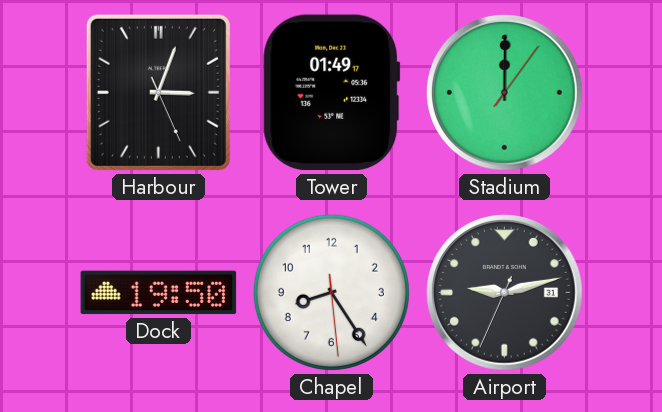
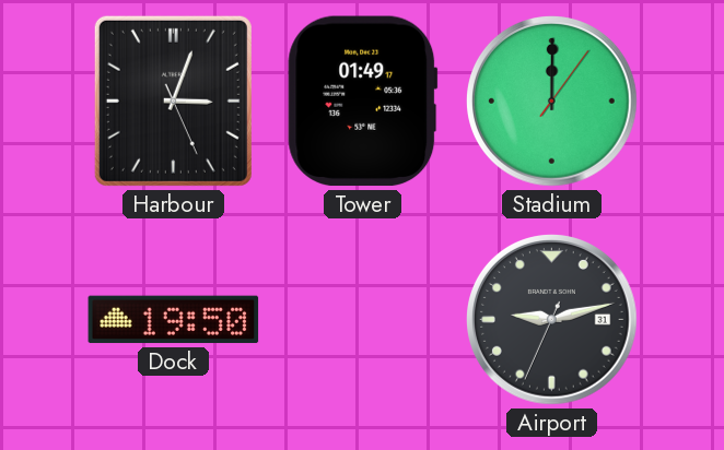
Chapel: 8:24 -> none (331, 292)
